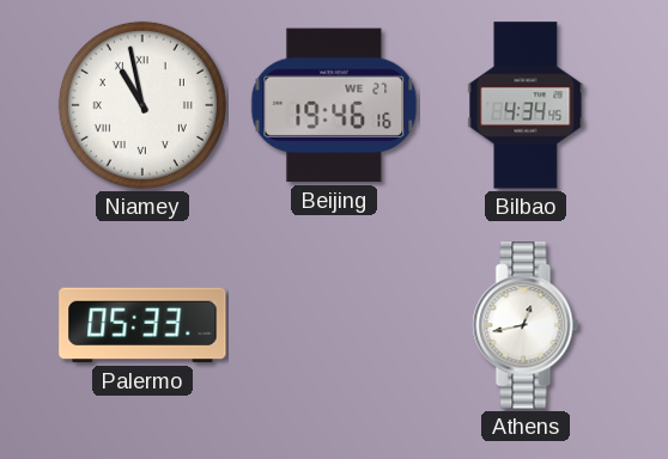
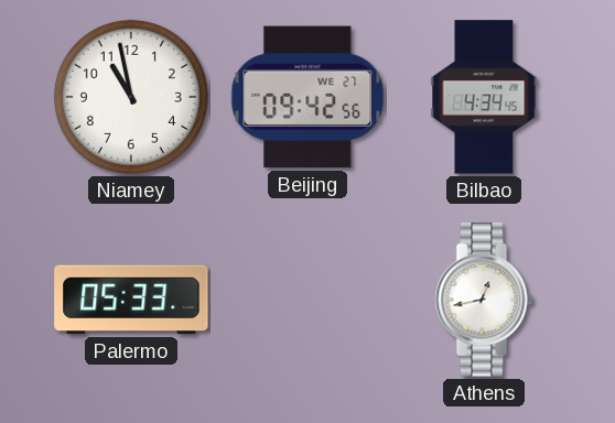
Niamey numerals: Roman -> Arabic (131, 97)
Beijing: 19:46 -> 09:42 (307, 97)
